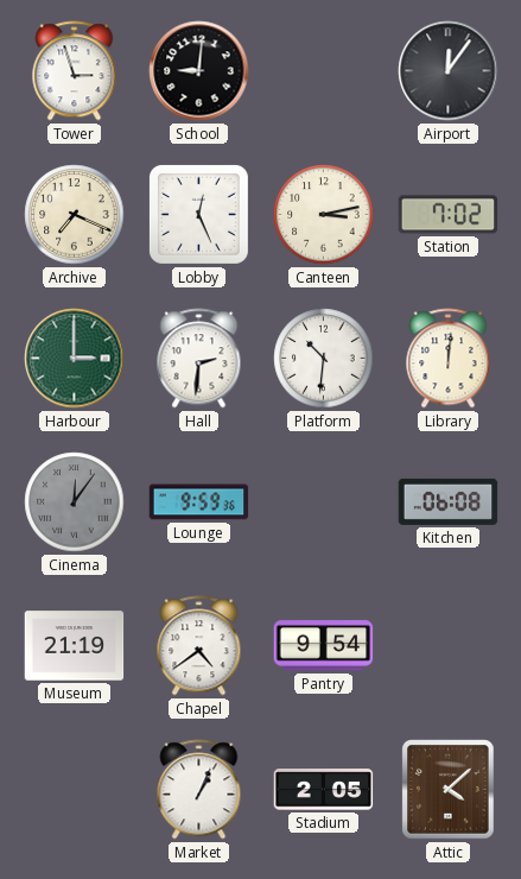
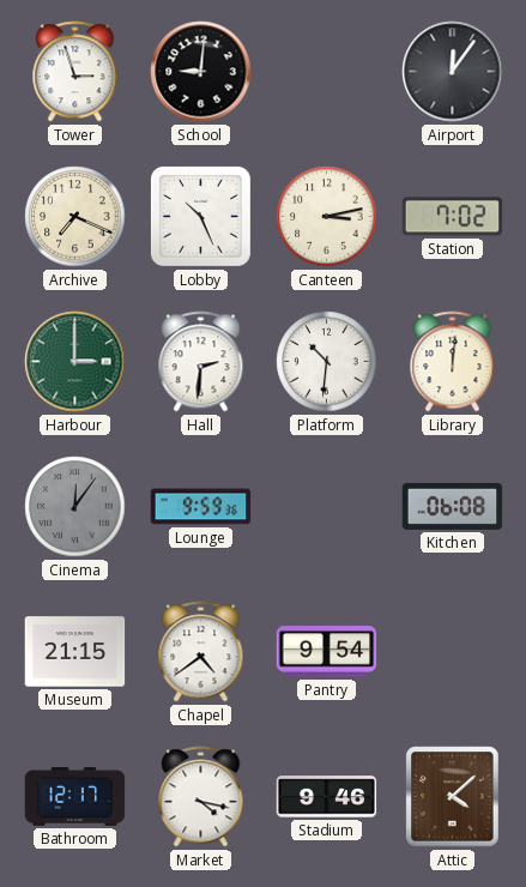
Lobby: 12:26 -> 10:26 (200, 216)
Museum: 21:19 -> 21:15 (75, 652)
Bathroom: none -> 12:17 (75, 796)
Market: 1:04 -> 4:17 (201, 797)
Stadium: 2:05 -> 9:46 (327, 797)
